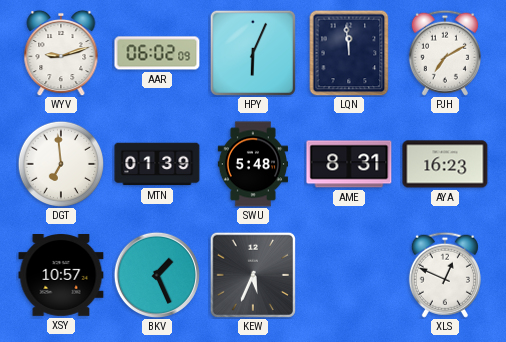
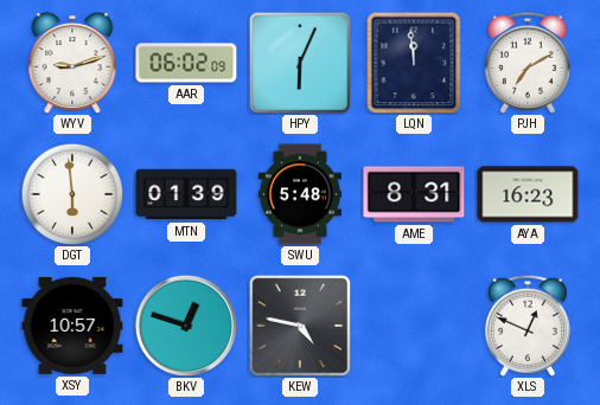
DGT: 6:59 -> 5:59 (72, 194)
BKV: 1:26 -> 12:48 (186, 326)
KEW: 5:34 -> 4:47 (299, 324)
